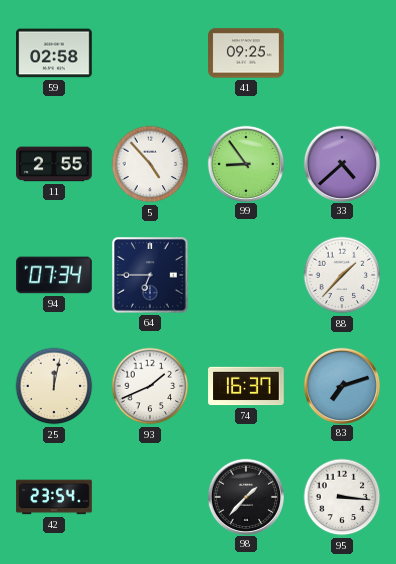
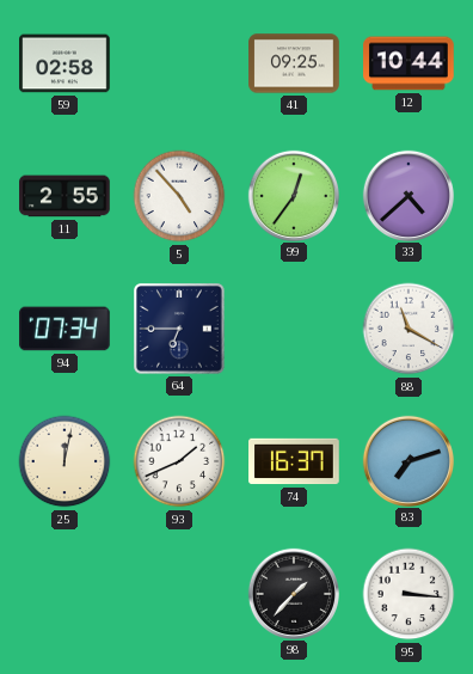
12: none -> 10:44 (408, 63)
99: 8:54 -> 12:36 (293, 195)
88: 1:37 -> 11:20 (408, 329)
42: 23:54 -> none (54, 497)
